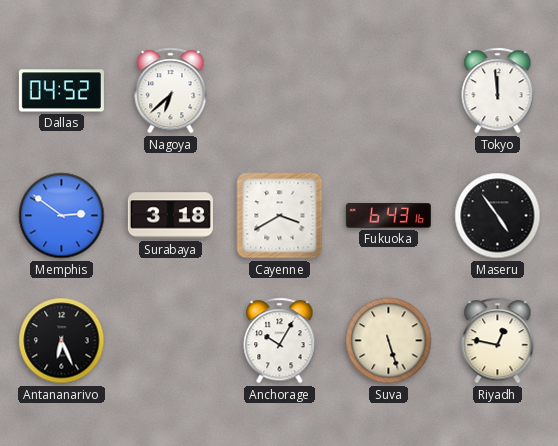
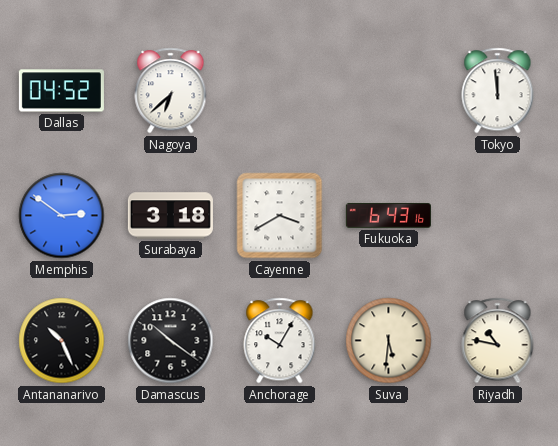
Maseru: 4:54 -> none (498, 216)
Antananarivo: 6:26 -> 10:26 (62, 341)
Damascus: none -> 10:21 (171, 341)
Suva: 5:27 -> 5:31 (389, 341)
Riyadh: 12:47 -> 10:47 (498, 341)
